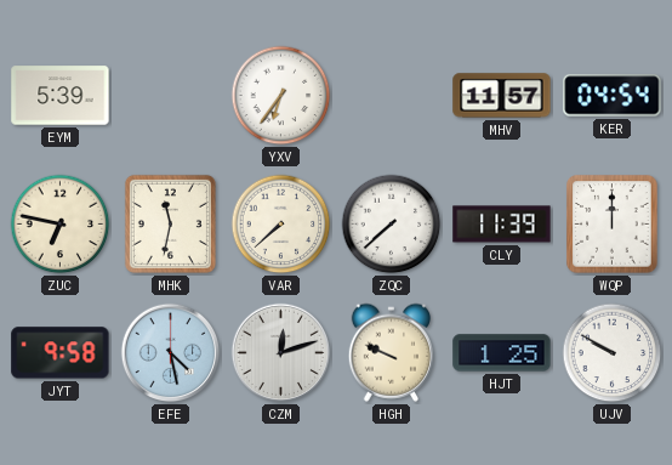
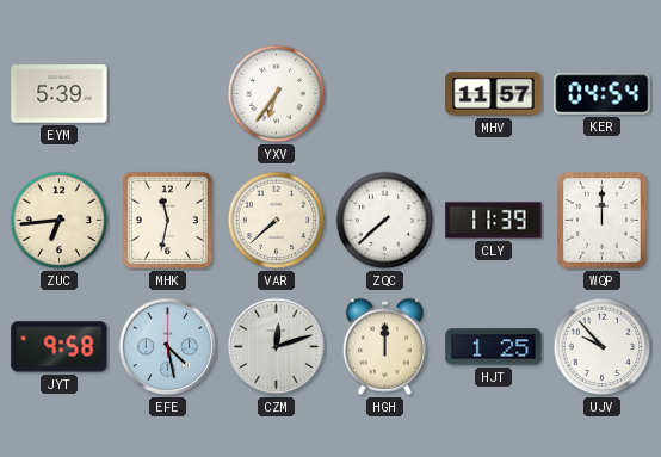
ZUC: 6:47 -> 6:44 (60, 221)
HGH: 9:49 -> 12:00 (384, 346)
UJV: 9:50 -> 9:53 (603, 347)
